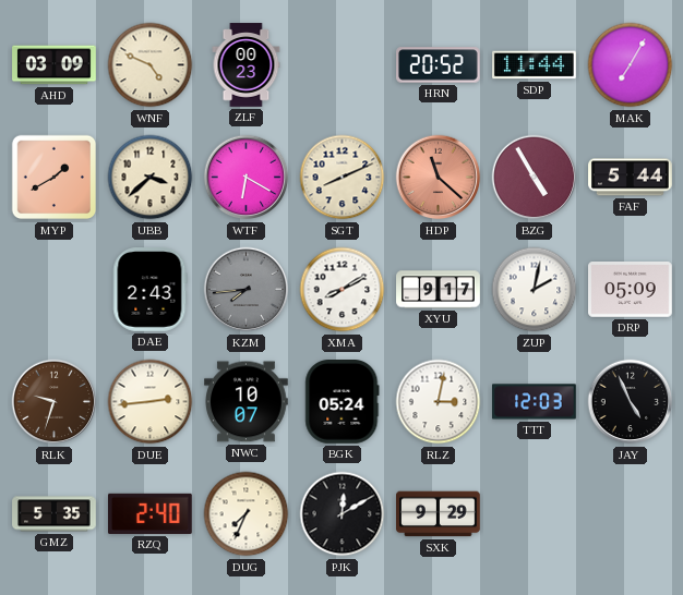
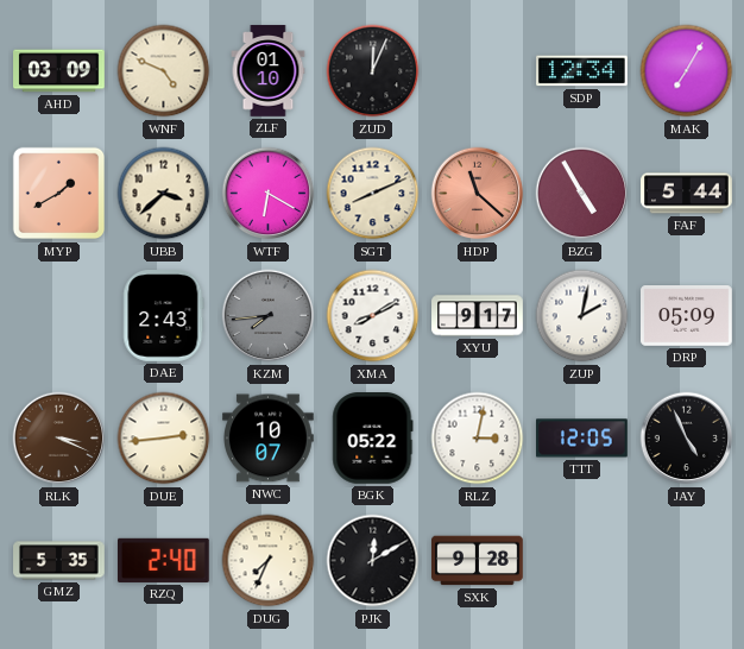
ZLF: 00:23 -> 01:10 (269, 71)
ZUD: none -> 12:04 (373, 71)
HRN: 20:52 -> none (439, 65)
SDP: 11:44 -> 12:34 (582, 71)
RLK: 9:33 -> 3:19 (59, 439)
BGK: 05:24 -> 05:22 (373, 439)
TTT: 12:03 -> 12:05 (582, 439)
SXK: 9:29 -> 9:28 (478, 561)
